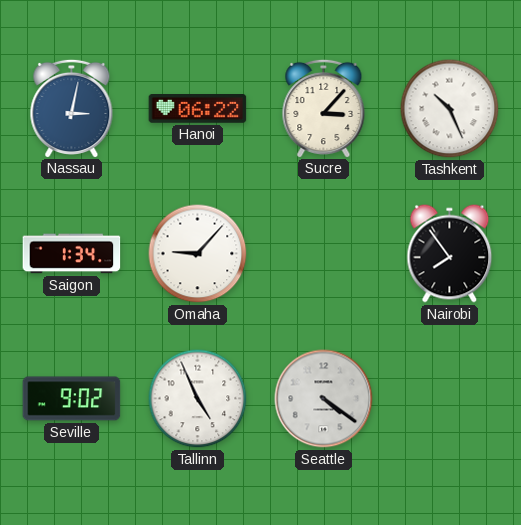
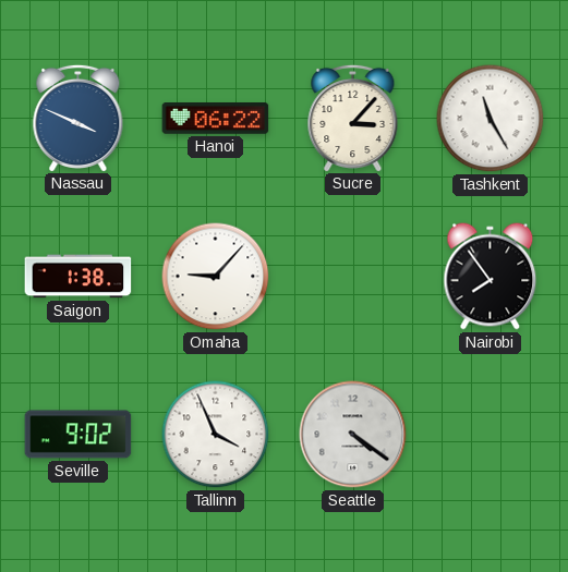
Nassau: 3:02 -> 3:49 (78, 118)
Tashkent: 10:26 -> 11:25 (491, 119)
Saigon: 1:34 -> 1:38 (78, 277)
Tallinn: 4:56 -> 3:56 (216, 435)
